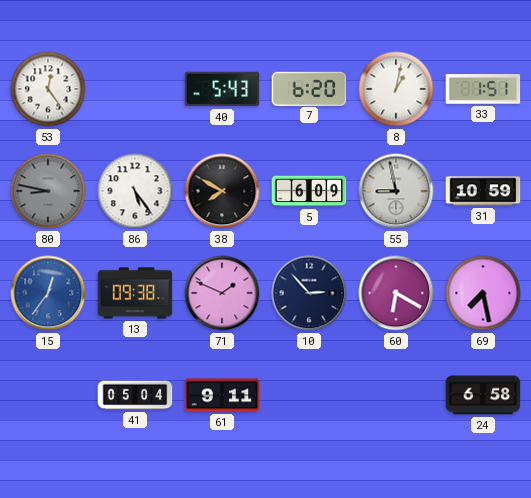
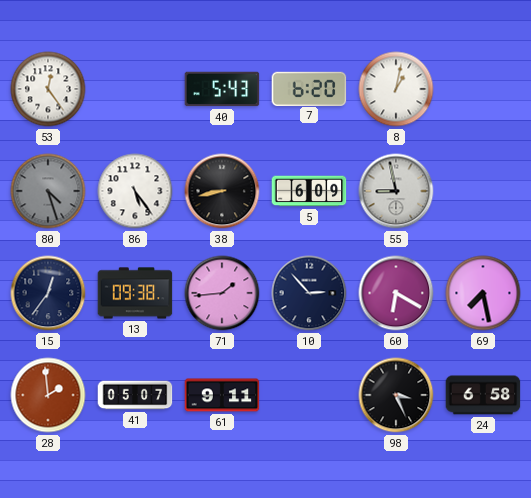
33: 1:51 -> none (483, 89)
80: 8:47 -> 4:27 (48, 191)
38: 7:50 -> 8:43 (222, 191)
31: 10:59 -> none (483, 191)
15 dial: blue -> navy (48, 293)
71: 1:49 -> 1:44 (222, 293)
28: none -> 1:59 (48, 395)
41: 05:04 -> 05:07 (135, 395)
98: none -> 3:26 (396, 395)
